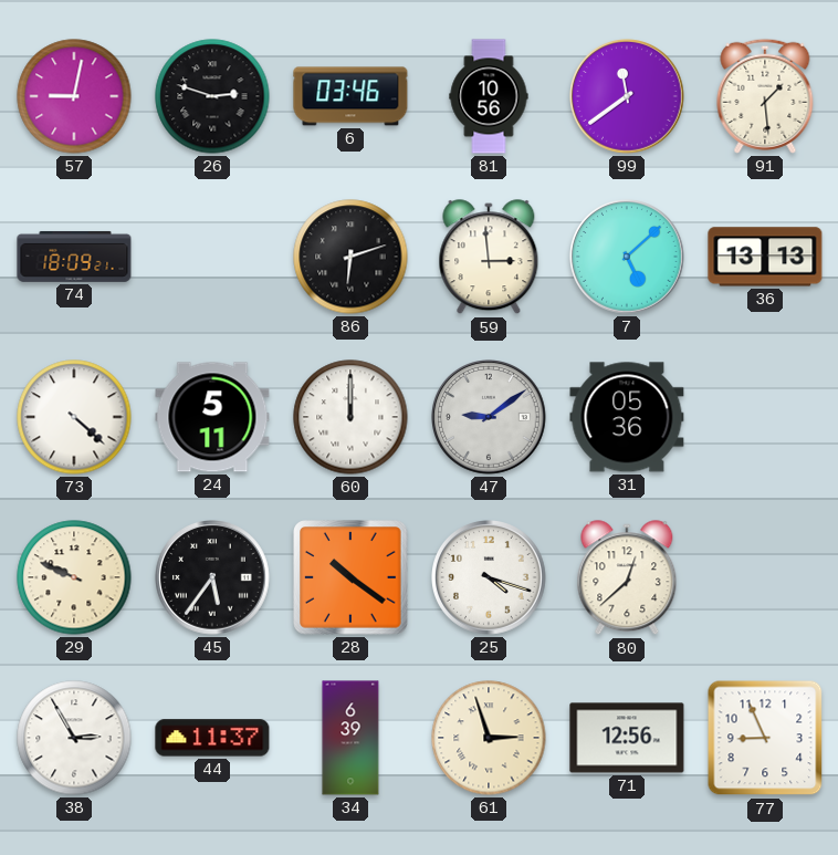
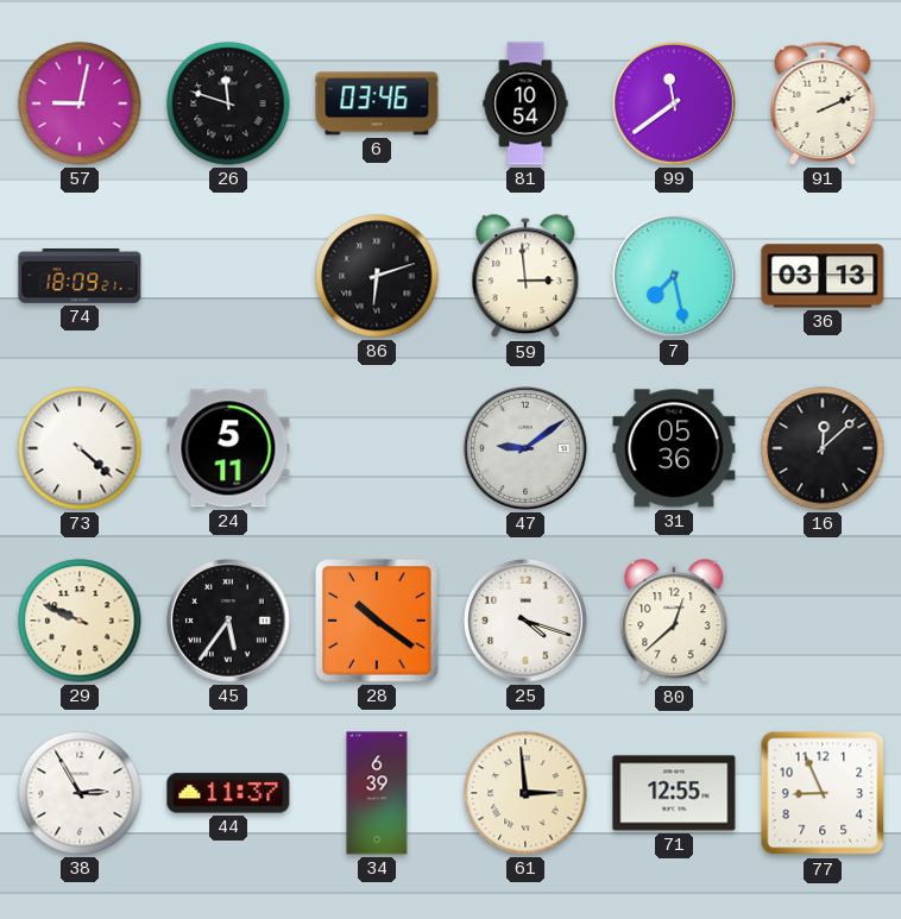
26: 2:48 -> 11:48 (228, 103)
81: 10:56 -> 10:54 (525, 103)
91: 1:29 -> 2:11 (823, 103)
7: 5:08 -> 7:28 (675, 277)
36: 13:13 -> 03:13 (823, 276)
60: 12:00 -> none (350, 417)
16: none -> 12:08 (823, 448)
61: 2:57 -> 2:59 (525, 793)
71: 12:56 -> 12:55 (674, 793)
